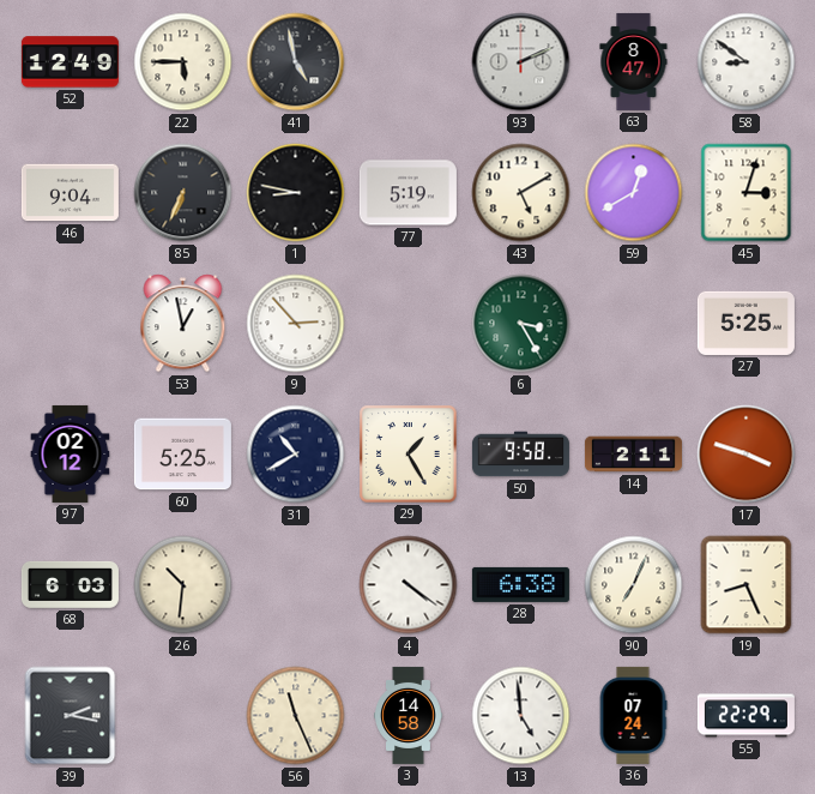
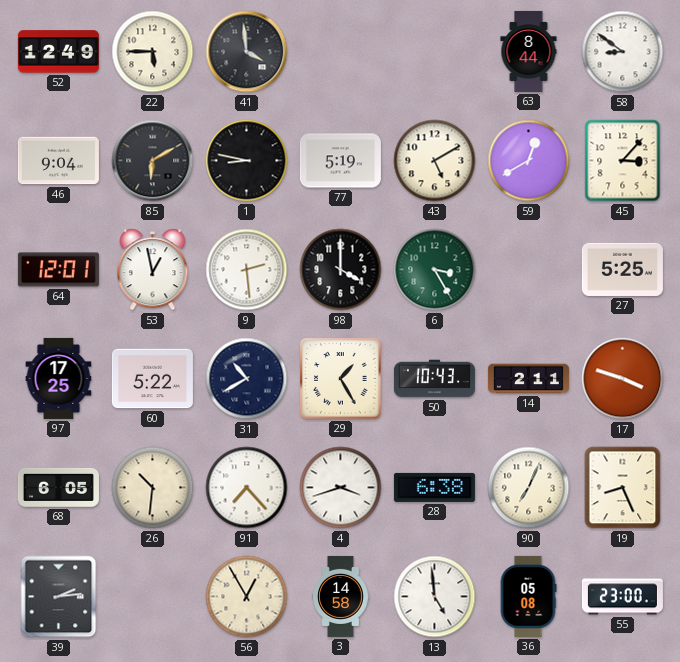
41: 4:58 -> 3:59 (247, 52)
93: 2:11 -> none (521, 62)
63: 8:47 -> 8:44 (529, 51)
85: 6:34 -> 6:10 (153, 161)
45: 3:03 -> 3:07 (623, 161)
64: none -> 12:01 (58, 270)
9: 2:53 -> 2:29 (247, 270)
98: none -> 4:00 (341, 270)
97: 02:12 -> 17:25 (59, 378)
60: 5:25 -> 5:22 (152, 379)
50: 9:58 -> 10:43 (434, 379)
68: 6:03 -> 6:05 (58, 487)
91: none -> 7:23 (247, 488)
4: 4:21 -> 3:42 (341, 488)
39: 2:17 -> 2:14 (59, 597)
56: 11:26 -> 12:55 (247, 597)
36: 07:24 -> 05:08 (528, 596)
55: 22:29 -> 23:00 (622, 597)
